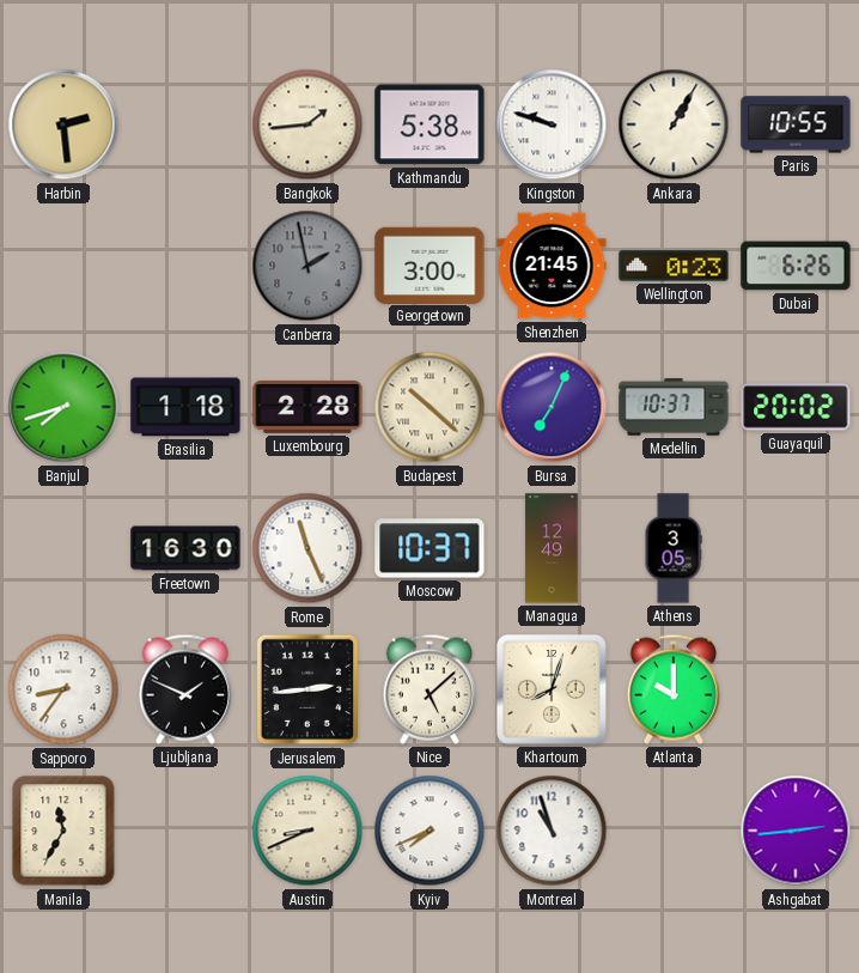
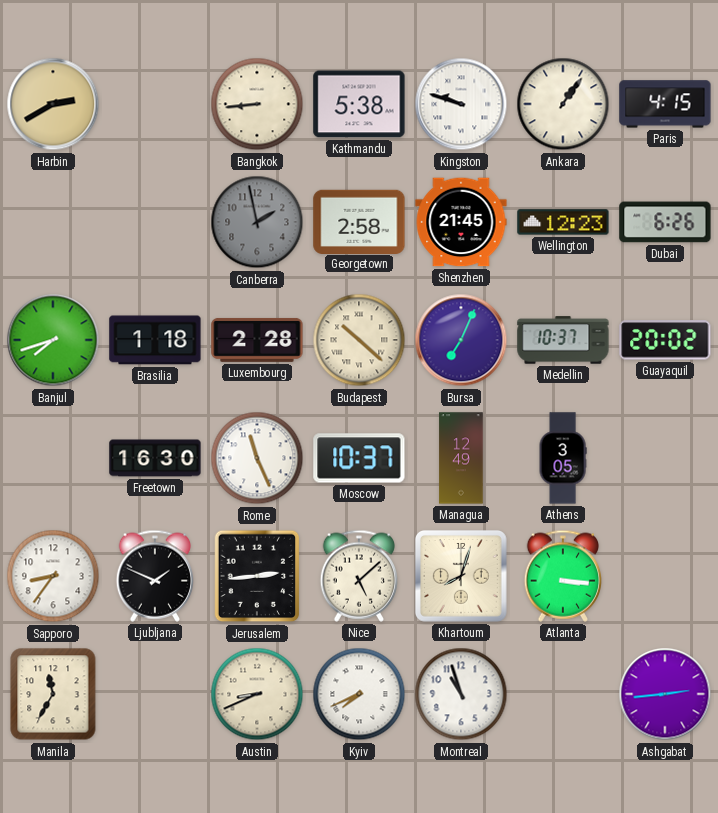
Harbin: 2:29 -> 2:40 (53, 104)
Bangkok: 1:44 -> 8:44 (257, 104)
Ankara: 1:05 -> 1:06 (563, 104)
Paris: 10:55 -> 4:15 (665, 104)
Georgetown: 3:00 -> 2:58 (359, 221)
Wellington: 0:23 -> 12:23 (563, 222)
Atlanta: 10:00 -> 3:16 (562, 576)
